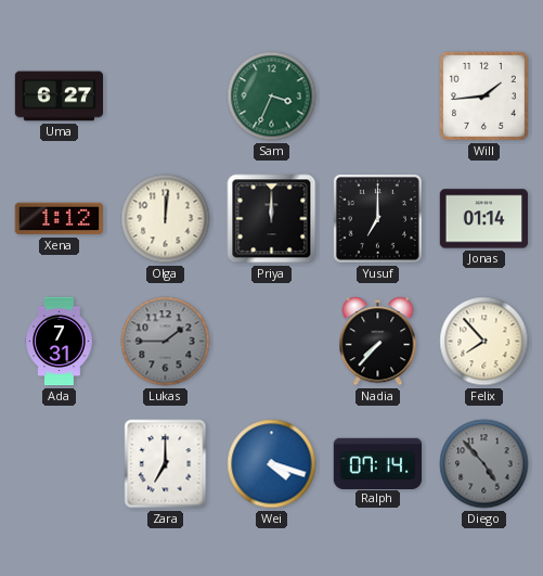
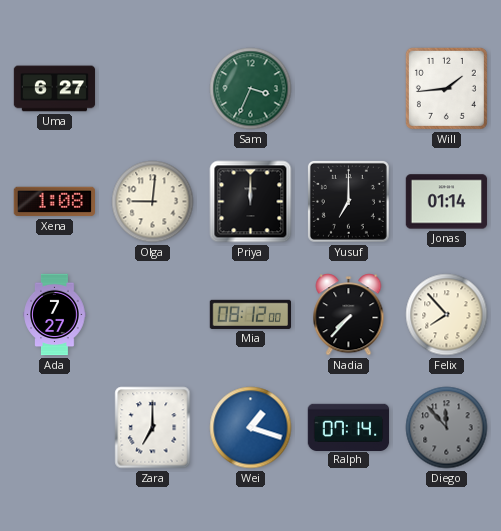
Xena: 1:12 -> 1:08 (54, 202)
Olga: 12:01 -> 9:01 (153, 202)
Ada: 7:31 -> 7:27 (55, 315)
Lukas: 1:45 -> none (166, 342)
Mia: none -> 08:12 (251, 314)
Wei: 4:18 -> 1:18 (251, 428)
Diego: 4:53 -> 11:53 (447, 428)
